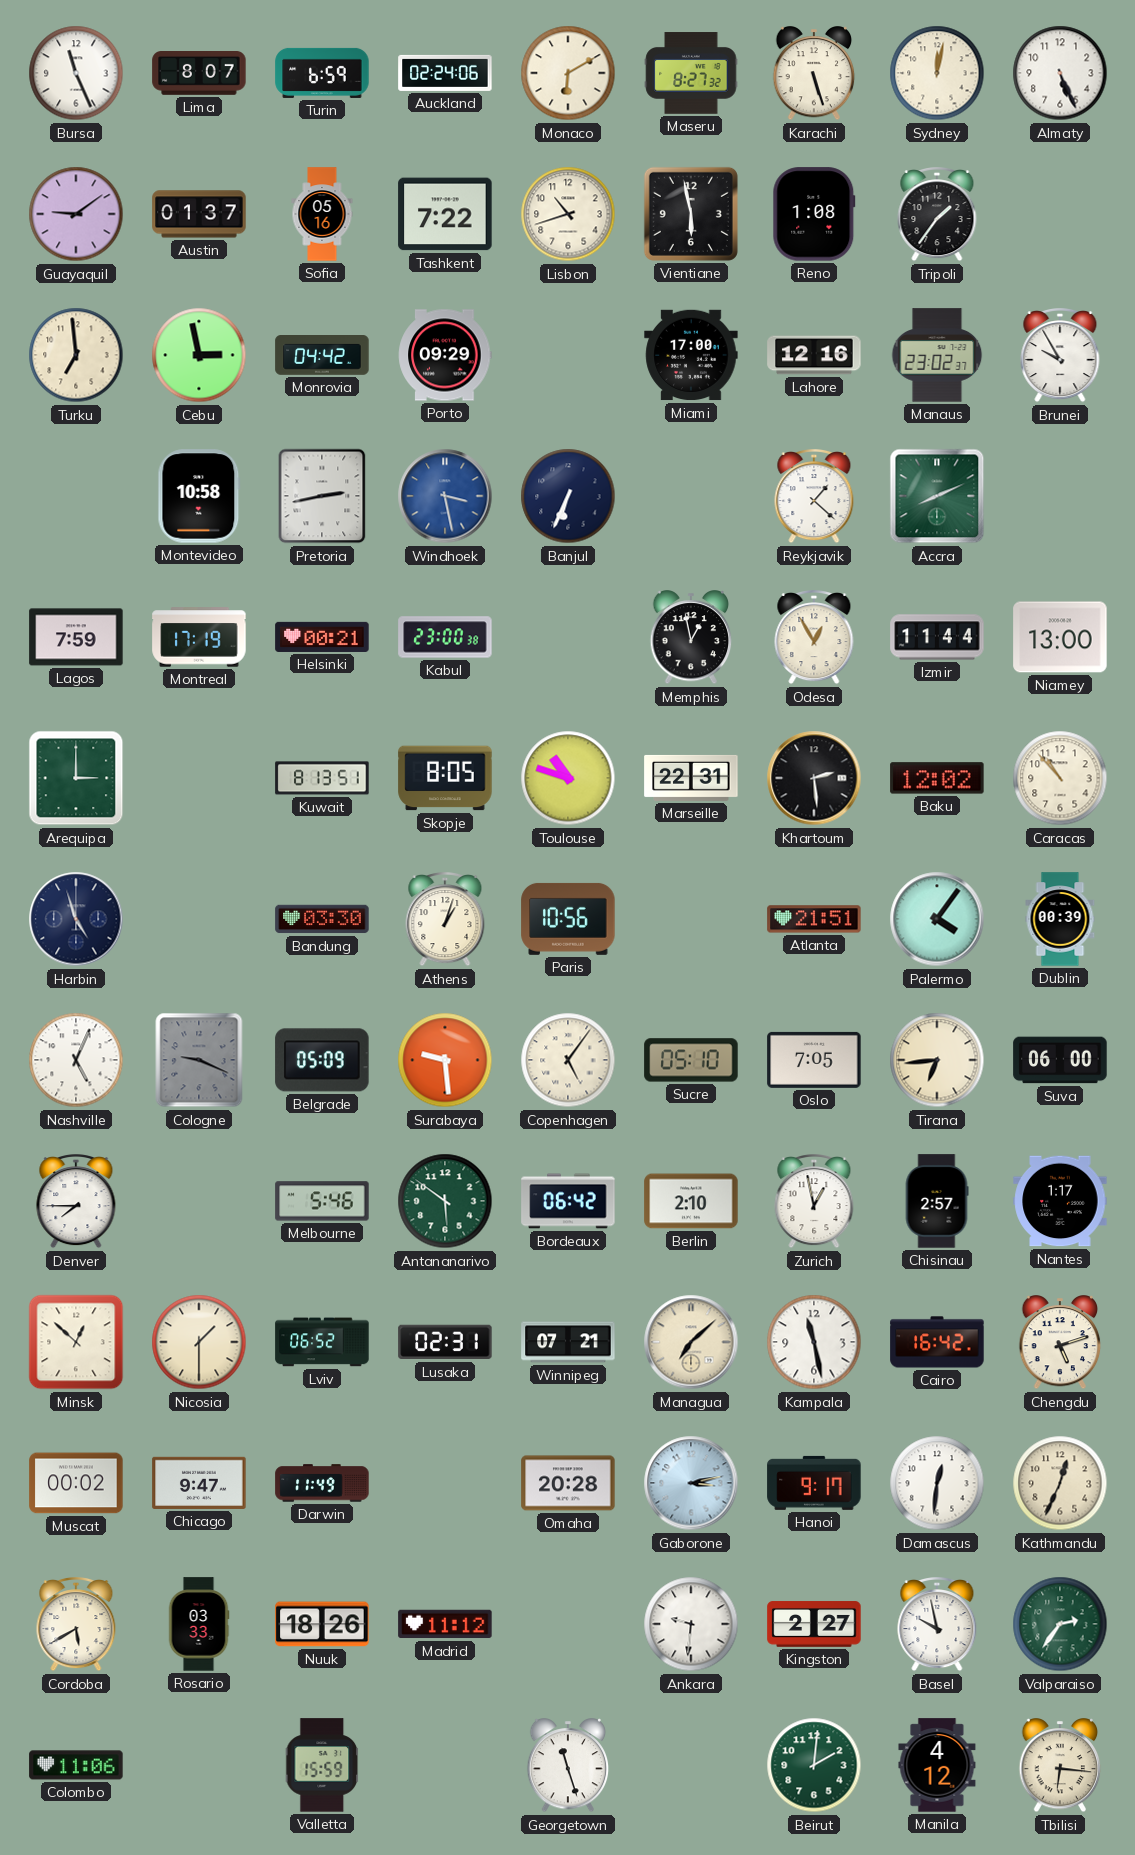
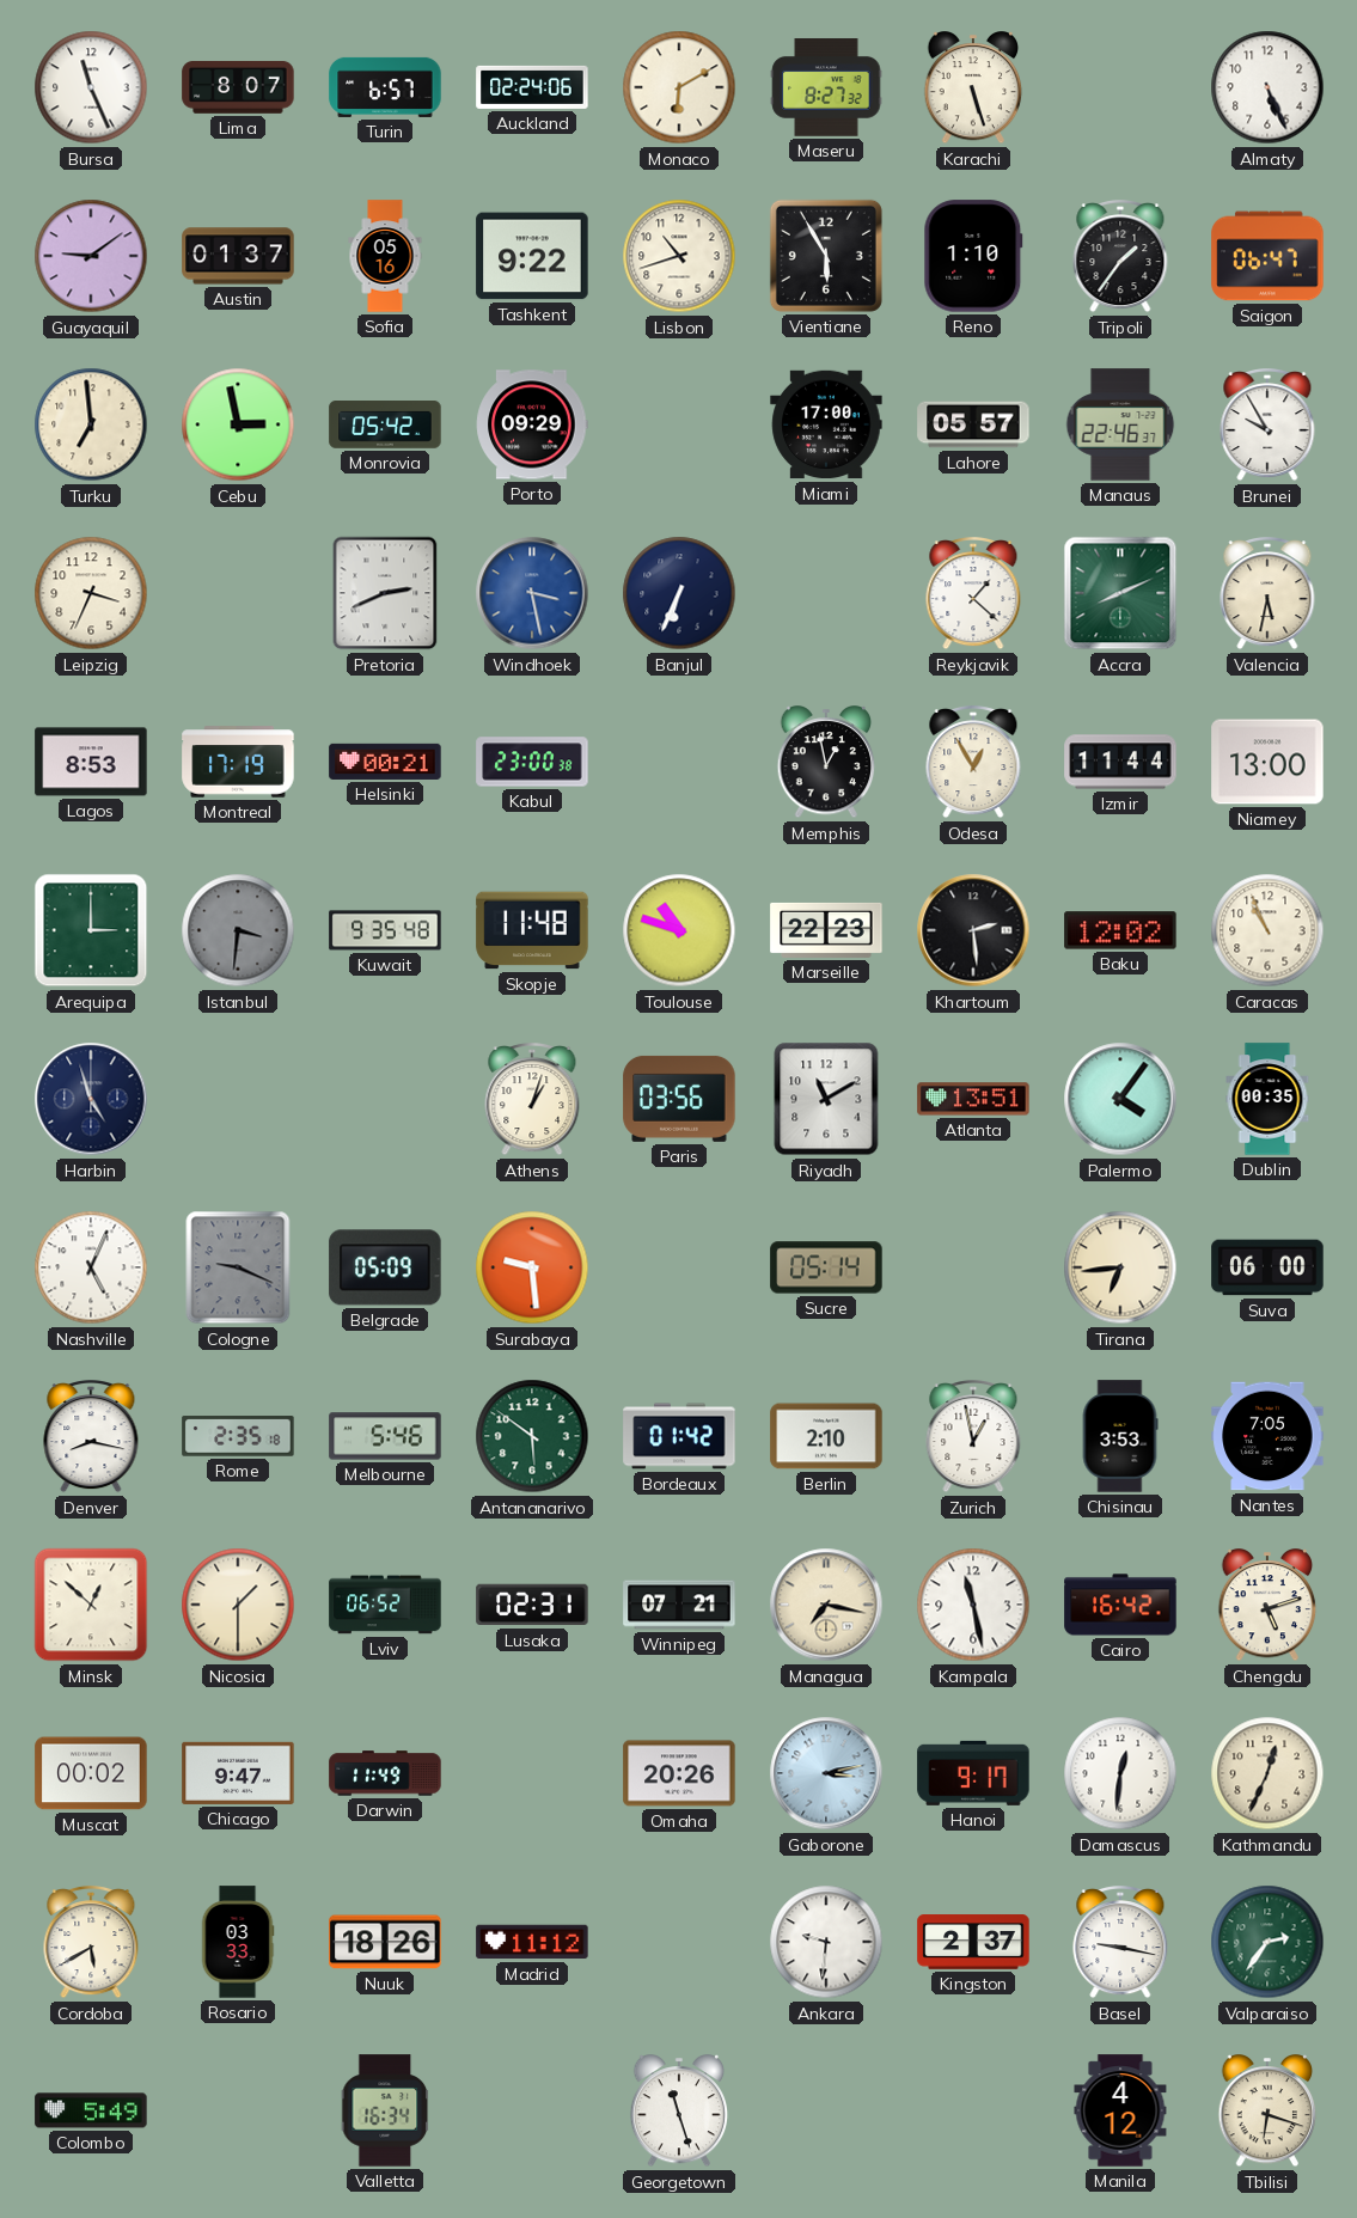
Turin: 6:59 -> 6:57 (385, 87)
Sydney: 12:02 -> none (937, 73)
Tashkent: 7:22 -> 9:22 (532, 256)
Vientiane: 5:58 -> 5:55 (826, 256)
Reno: 1:08 -> 1:10 (973, 256)
Saigon: none -> 06:47 (1267, 256)
Monrovia: 04:42 -> 05:42 (385, 426)
Lahore: 12:16 -> 05:57 (973, 424)
Manaus: 23:02 -> 22:46 (1120, 424)
Leipzig: none -> 3:34 (91, 593)
Montevideo: 10:58 -> none (199, 496)
Pretoria: 2:43 -> 2:41 (385, 593)
Valencia: none -> 5:32 (1267, 594)
Lagos: 7:59 -> 8:53 (91, 762)
Istanbul: none -> 3:31 (238, 930)
Kuwait: 8:13 -> 9:35 (385, 930)
Skopje: 8:05 -> 11:48 (532, 930)
Marseille: 22:31 -> 22:23 (826, 930)
Caracas: 10:53 -> 10:56 (1267, 930)
Bandung: 03:30 -> none (322, 919)
Paris: 10:56 -> 03:56 (679, 1099)
Riyadh: none -> 11:10 (826, 1099)
Atlanta: 21:51 -> 13:51 (973, 1099)
Dublin: 00:39 -> 00:35 (1267, 1099)
Copenhagen: 5:06 -> none (568, 1060)
Sucre: 05:10 -> 05:14 (826, 1267)
Oslo: 7:05 -> none (814, 1060)
Denver: 7:45 -> 8:17 (91, 1437)
Rome: none -> 2:35 (238, 1436)
Bordeaux: 06:42 -> 01:42 (679, 1436)
Chisinau: 2:57 -> 3:53 (1120, 1436)
Nantes: 1:17 -> 7:05 (1267, 1436)
Managua: 7:08 -> 7:17 (826, 1605)
Omaha: 20:28 -> 20:26 (679, 1773)
Kingston: 2:27 -> 2:37 (973, 1942)
Basel: 9:58 -> 9:17 (1120, 1943)
Colombo: 11:06 -> 5:49 (91, 2110)
Valletta: 15:59 -> 16:34 (385, 2110)
Beirut: 2:01 -> none (814, 1765)
Tbilisi: 6:16 -> 6:18 (1267, 2112)
